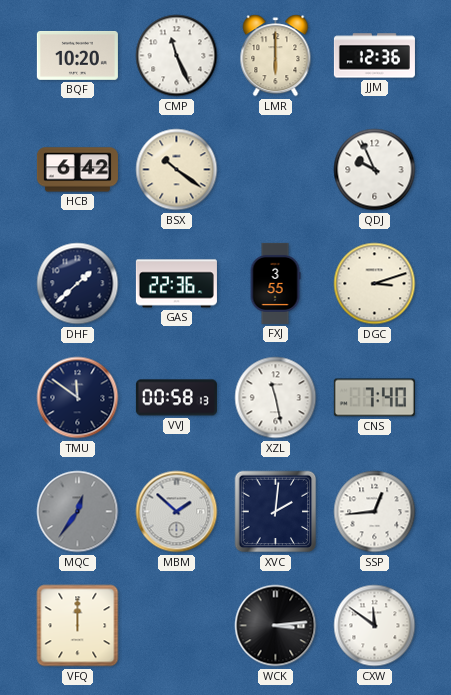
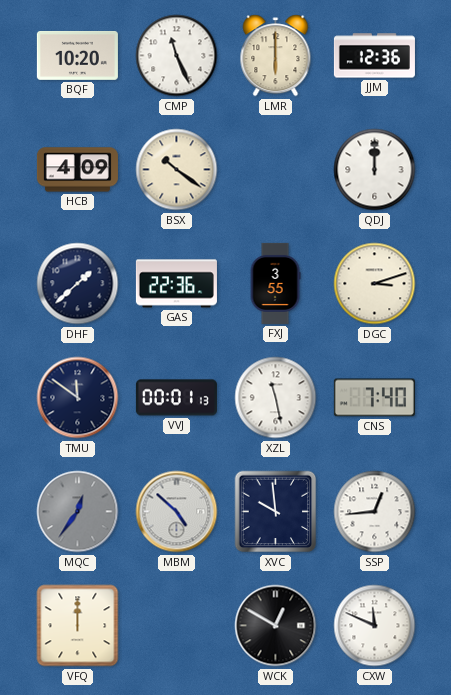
HCB: 6:42 -> 4:09 (77, 170)
QDJ: 9:56 -> 12:00 (375, 170)
VVJ: 00:58 -> 00:01 (176, 398)
MBM: 1:52 -> 4:52 (177, 512)
XVC: 2:01 -> 9:59 (276, 512)
WCK: 3:14 -> 12:50 (276, 626)
CXW: 11:51 -> 11:49 (375, 626)
